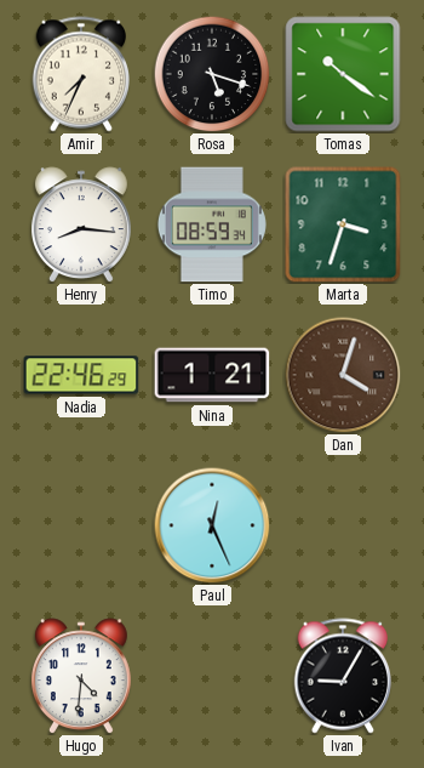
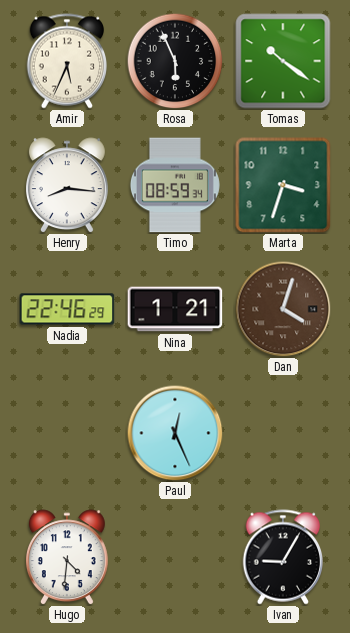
Amir: 7:34 -> 5:34 (66, 61)
Rosa: 5:18 -> 5:56 (175, 61)
